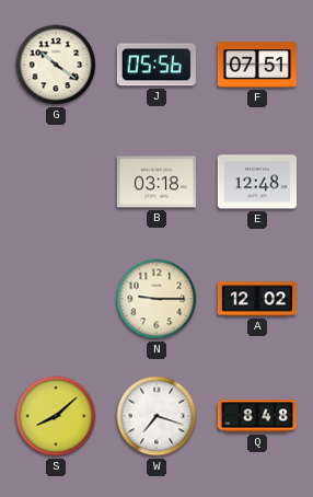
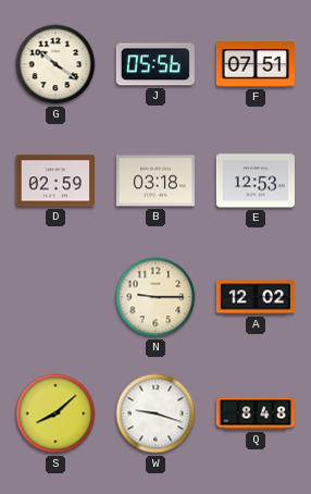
D: none -> 02:59 (55, 181)
E: 12:48 -> 12:53 (256, 181)
W: 7:18 -> 9:18 (155, 413)
